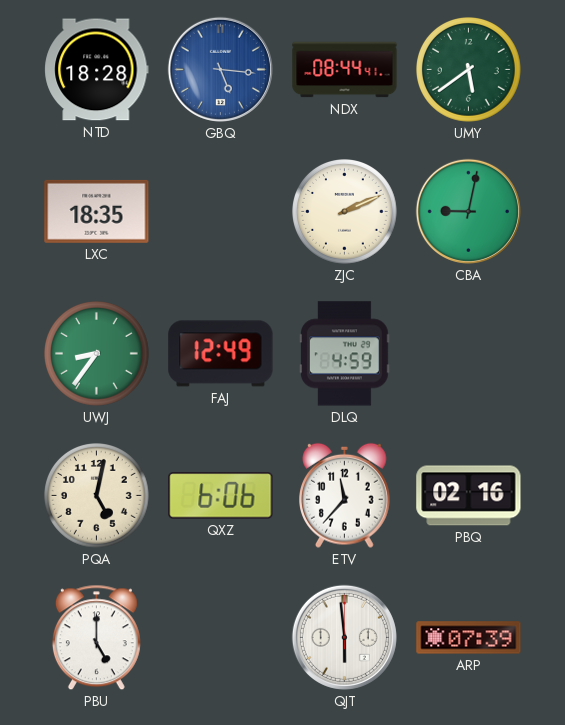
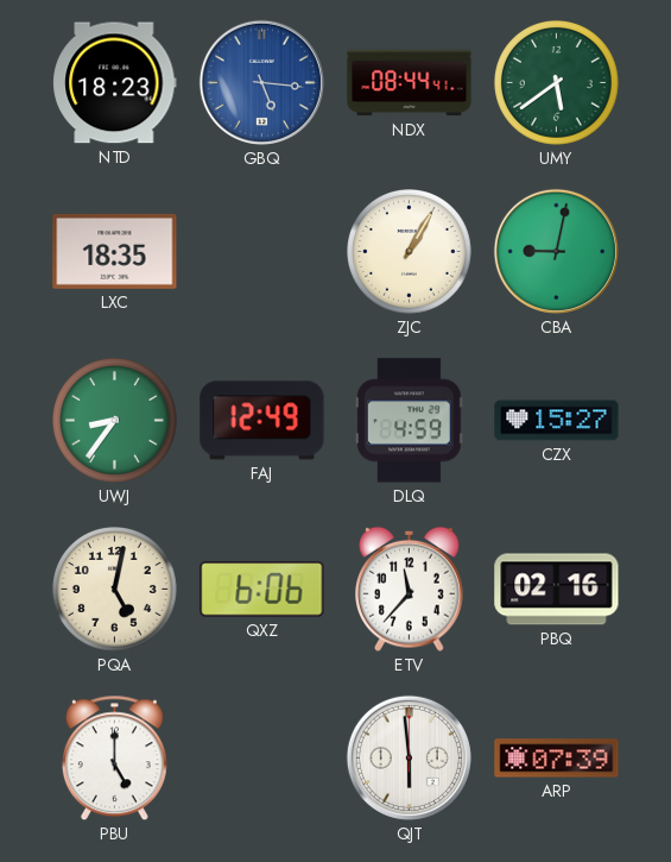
NTD: 18:28 -> 18:23 (115, 83)
ZJC: 2:11 -> 1:05 (410, 252)
CZX: none -> 15:27 (557, 421)
